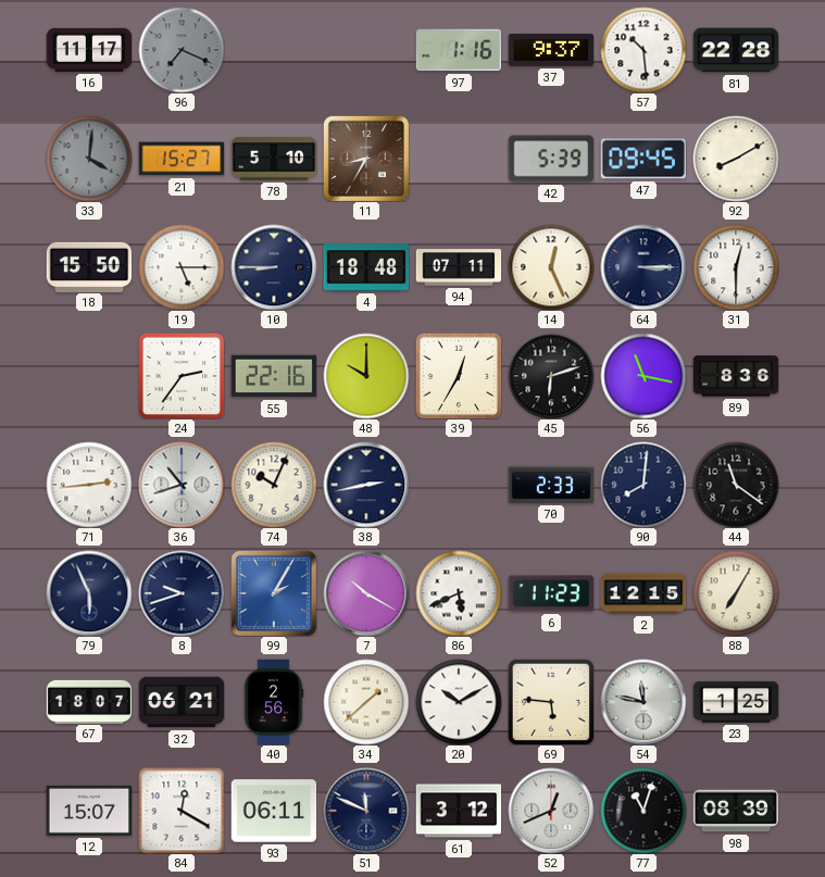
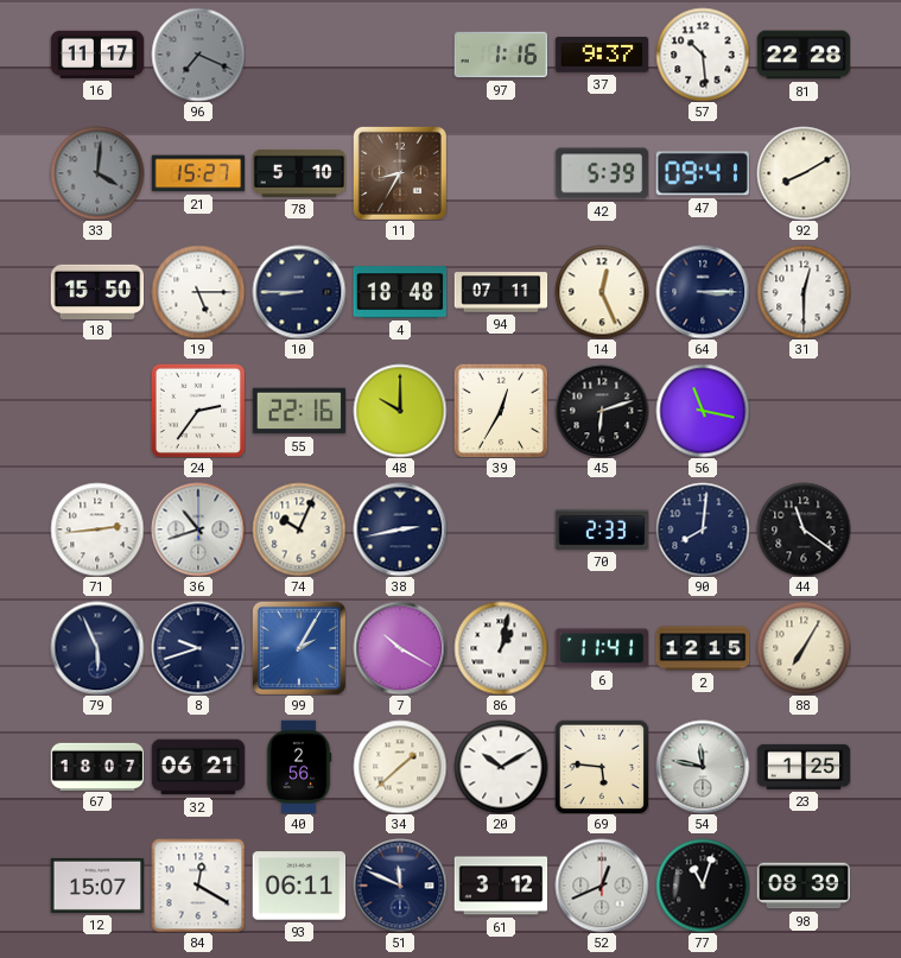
47: 09:45 -> 09:41 (703, 173)
89: 8:36 -> none (736, 376)
86: 5:41 -> 1:02 (501, 648)
6: 11:23 -> 11:41 (602, 648)
